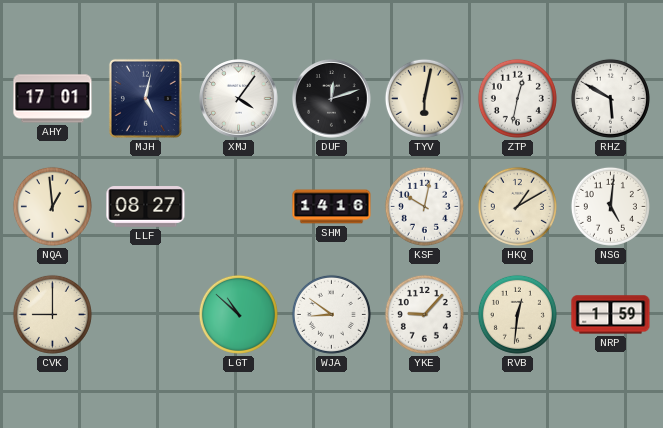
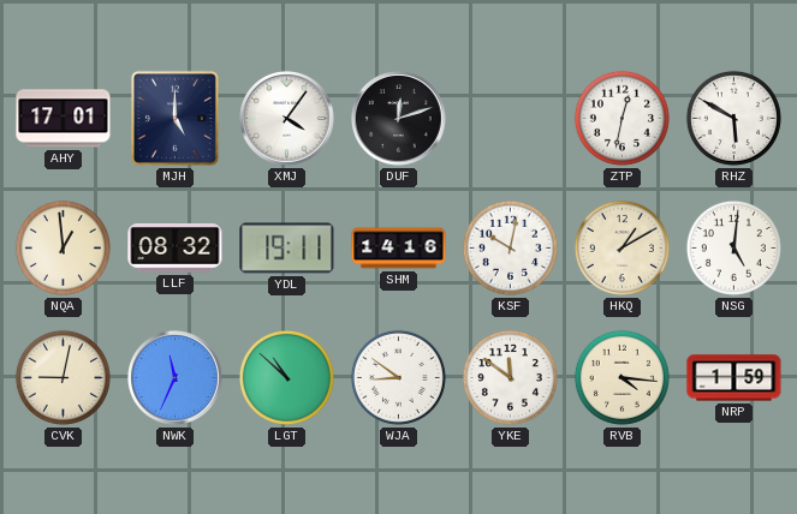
MJH: 5:02 -> 5:00 (174, 118)
TYV: 6:02 -> none (424, 98)
LLF: 08:27 -> 08:32 (176, 249)
YDL: none -> 19:11 (287, 249)
CVK: 9:00 -> 9:02 (63, 377)
NWK: none -> 11:34 (176, 378)
YKE: 9:07 -> 11:51 (510, 377)
RVB: 12:31 -> 4:16 (621, 377)
